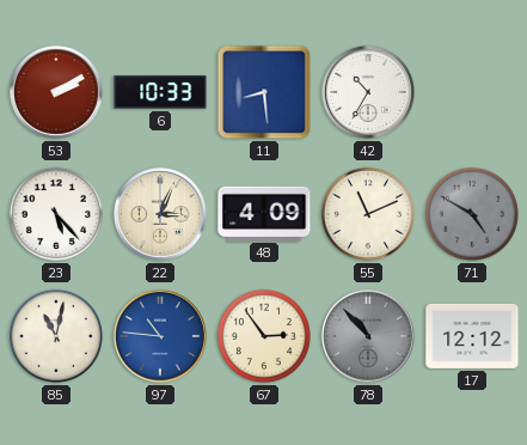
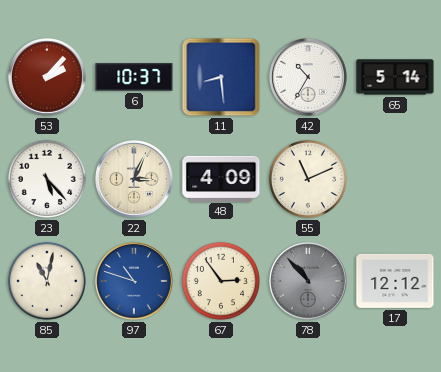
53: 2:10 -> 2:07 (48, 78)
6: 10:33 -> 10:37 (134, 78)
65: none -> 5:14 (395, 77)
71: 4:50 -> none (472, 214)
97: 10:46 -> 10:48 (135, 282)
